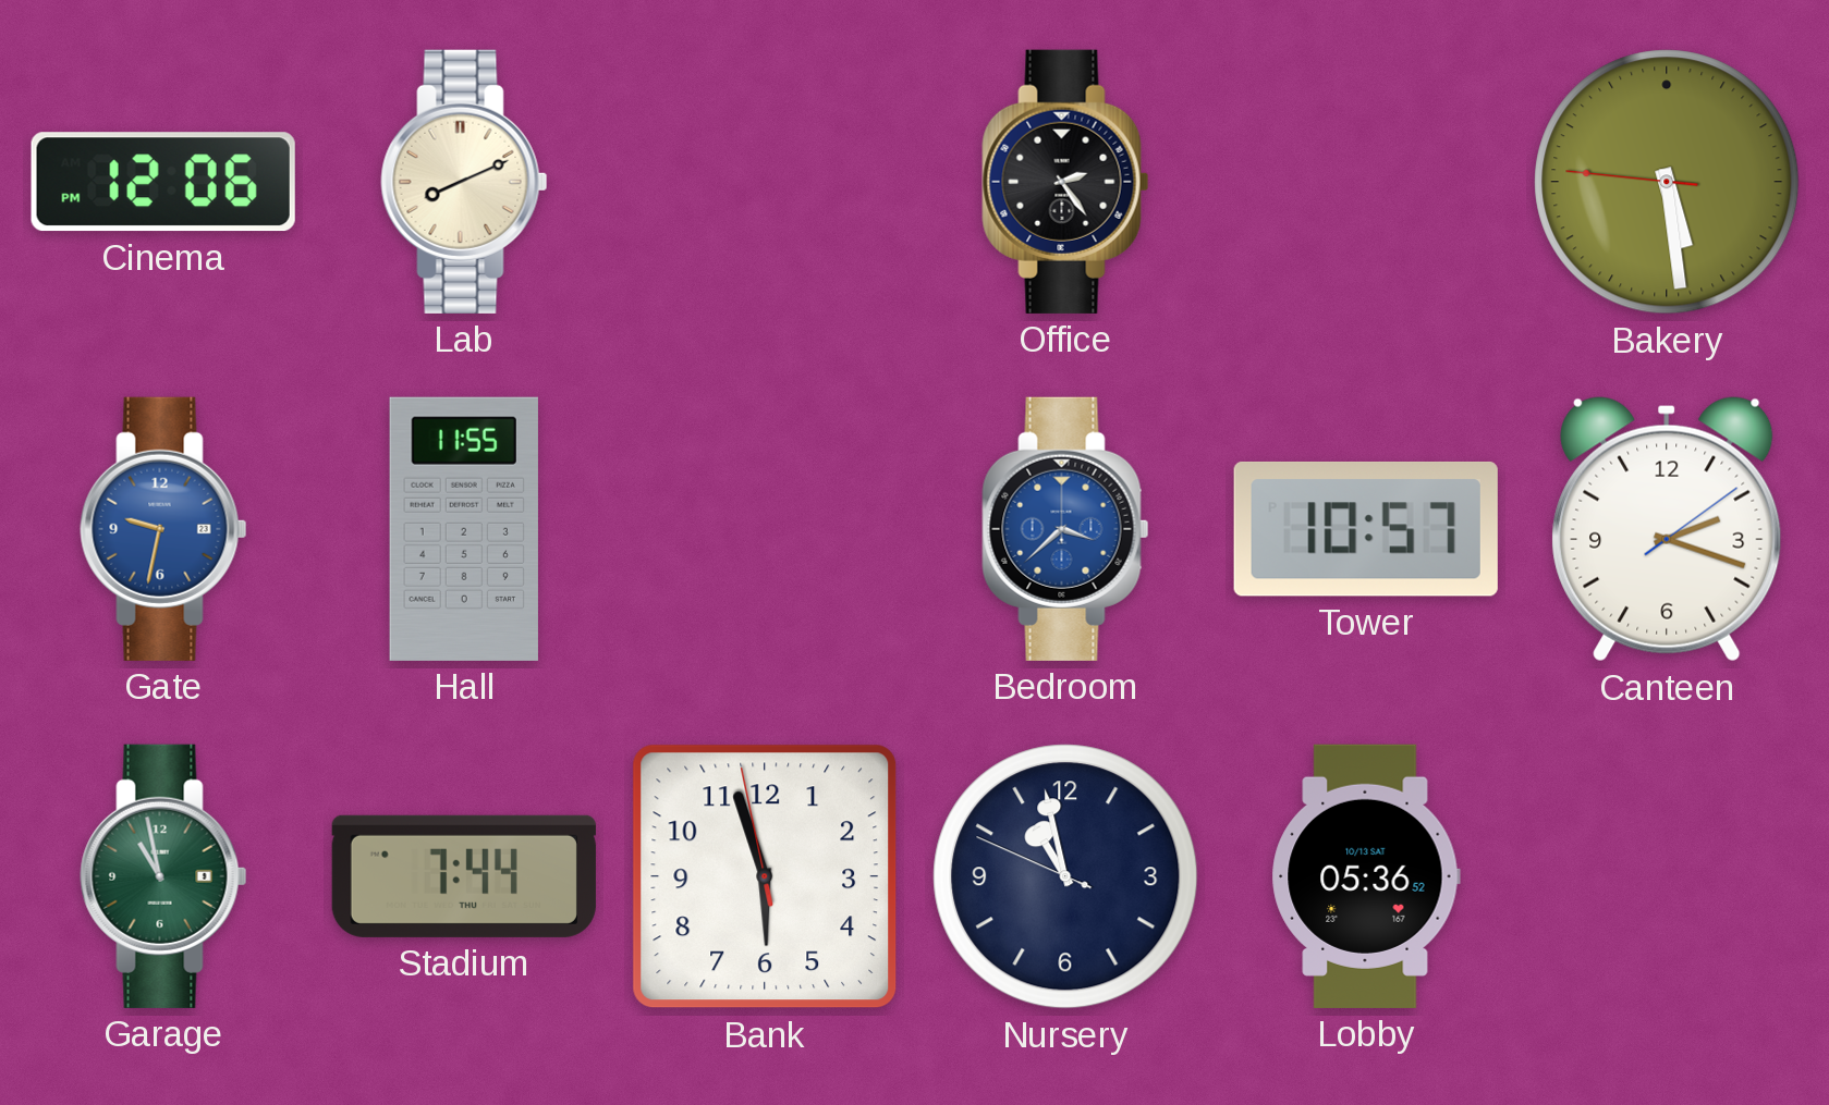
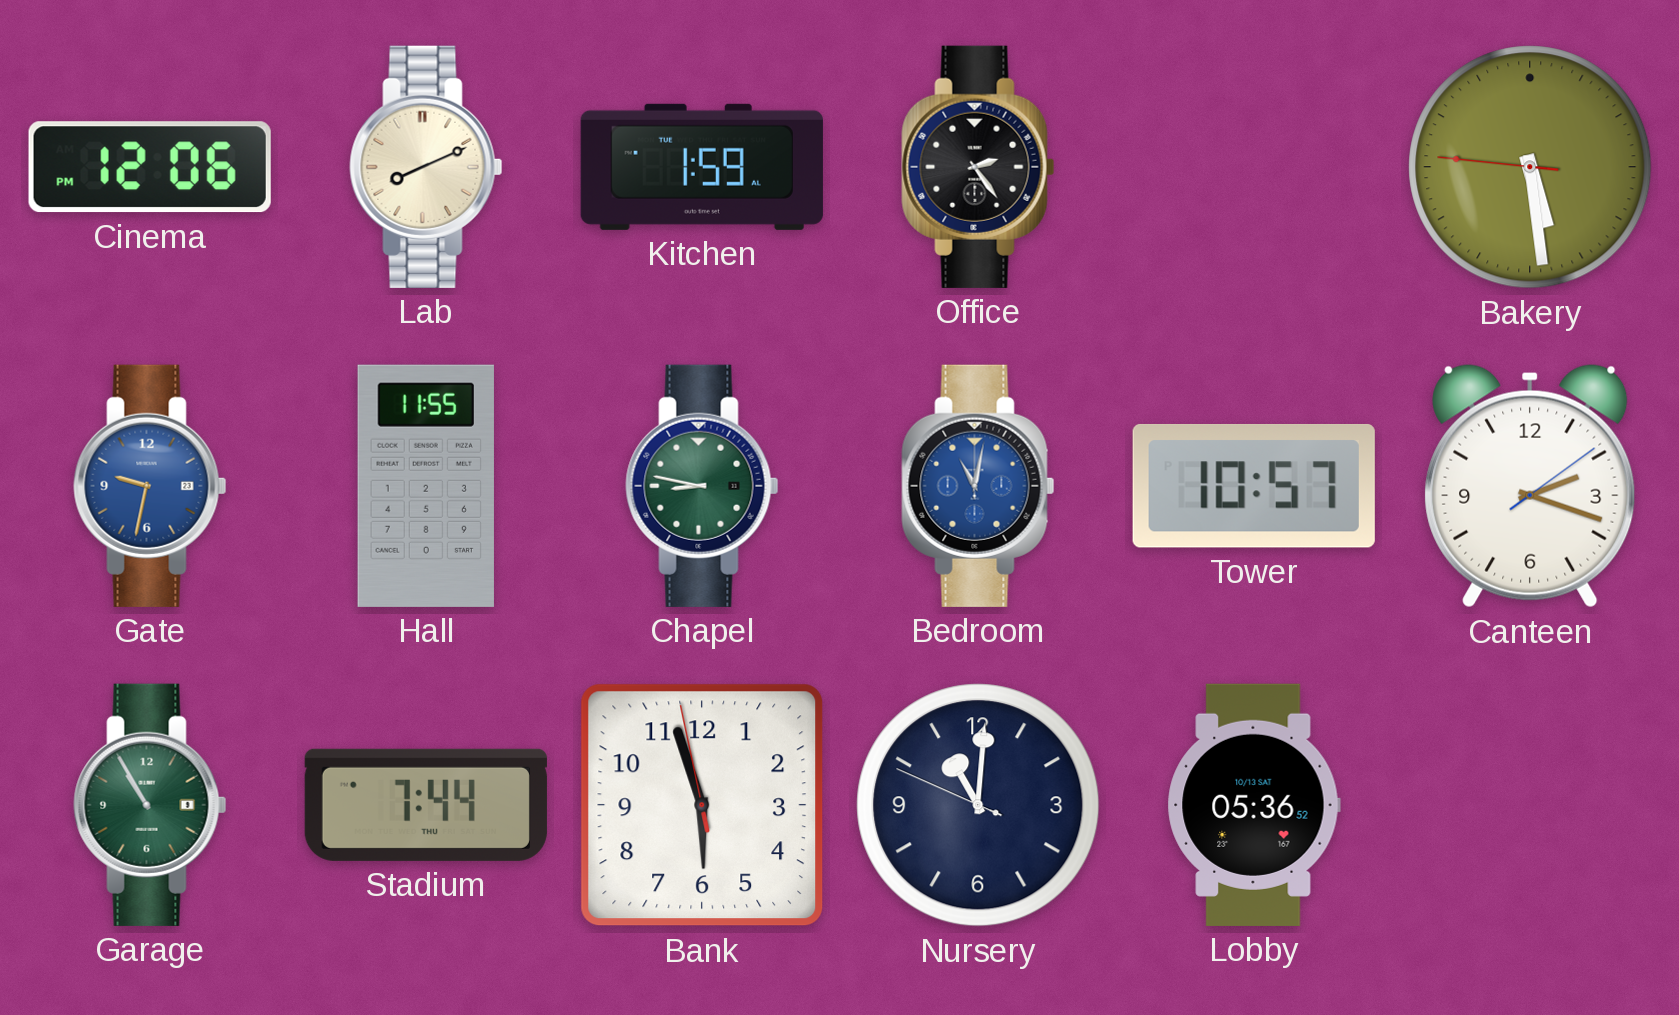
Kitchen: none -> 1:59 (702, 167)
Chapel: none -> 8:47 (702, 486)
Bedroom: 3:38 -> 11:02 (978, 486)
Garage: 10:58 -> 10:55 (150, 805)
Nursery: 10:57 -> 11:00 (978, 805)
